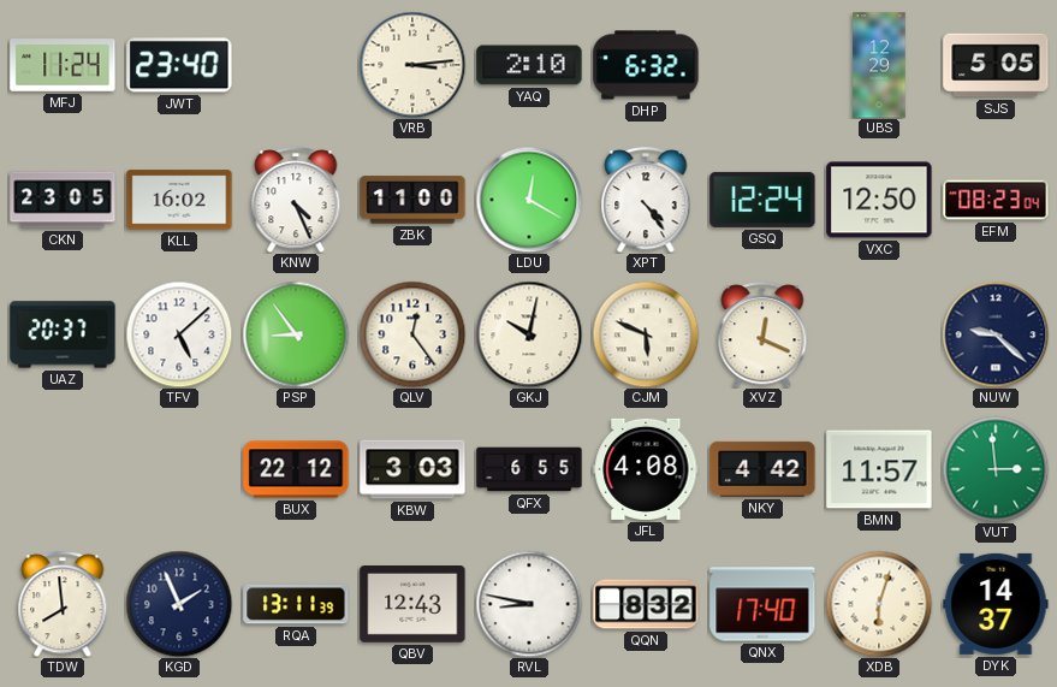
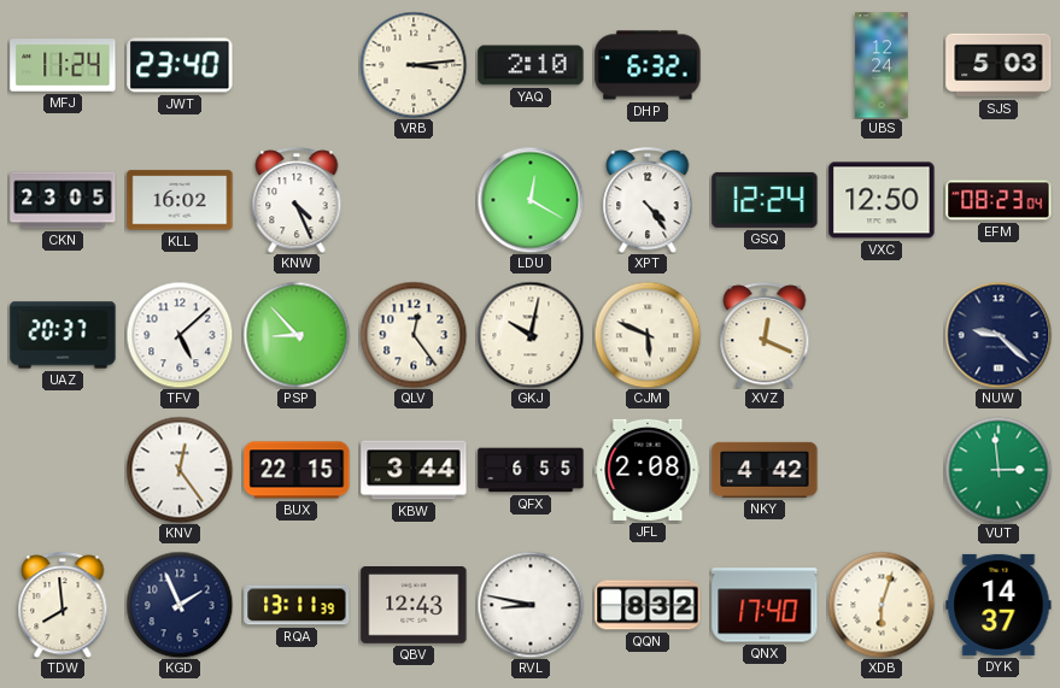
UBS: 12:29 -> 12:24 (882, 65)
SJS: 5:05 -> 5:03 (998, 65)
ZBK: 11:00 -> none (412, 200)
PSP: 8:54 -> 8:53 (297, 335)
KNV: none -> 12:24 (180, 470)
BUX: 22:12 -> 22:15 (297, 470)
KBW: 3:03 -> 3:44 (414, 470)
JFL: 4:08 -> 2:08 (648, 470)
BMN: 11:57 -> none (879, 469)
